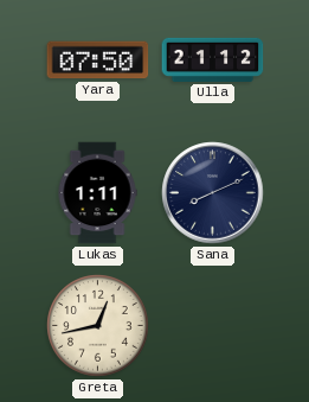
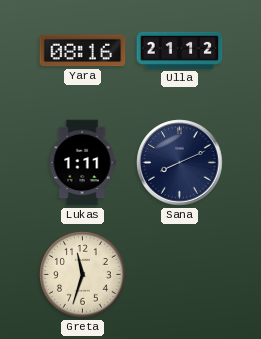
Yara: 07:50 -> 08:16 (83, 51)
Greta: 12:43 -> 11:33 (83, 275)
